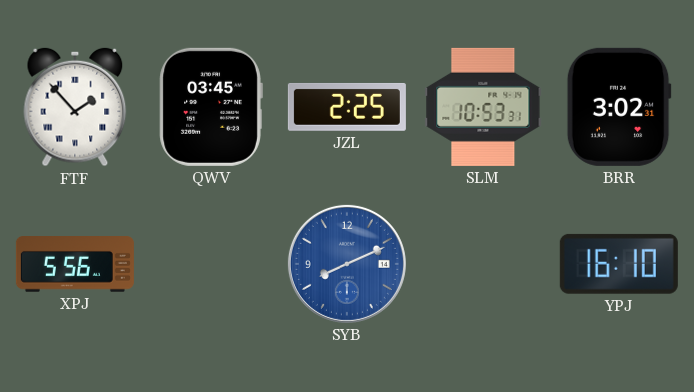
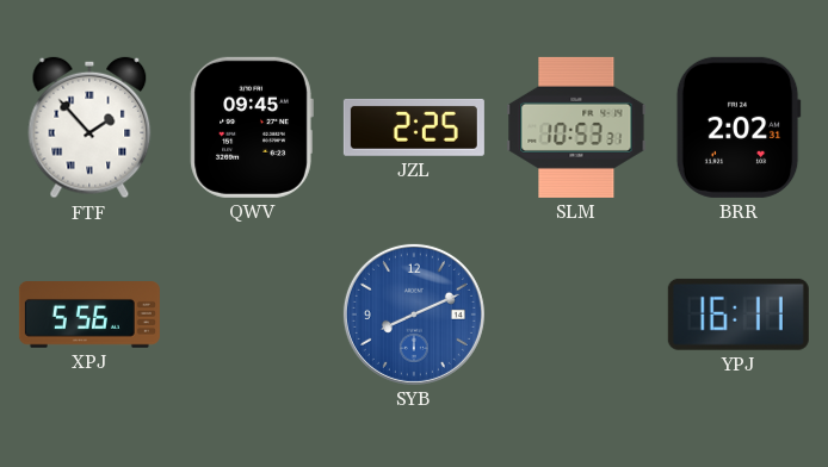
QWV: 03:45 -> 09:45 (252, 127)
BRR: 3:02 -> 2:02 (739, 127)
YPJ: 16:10 -> 16:11 (739, 315)
